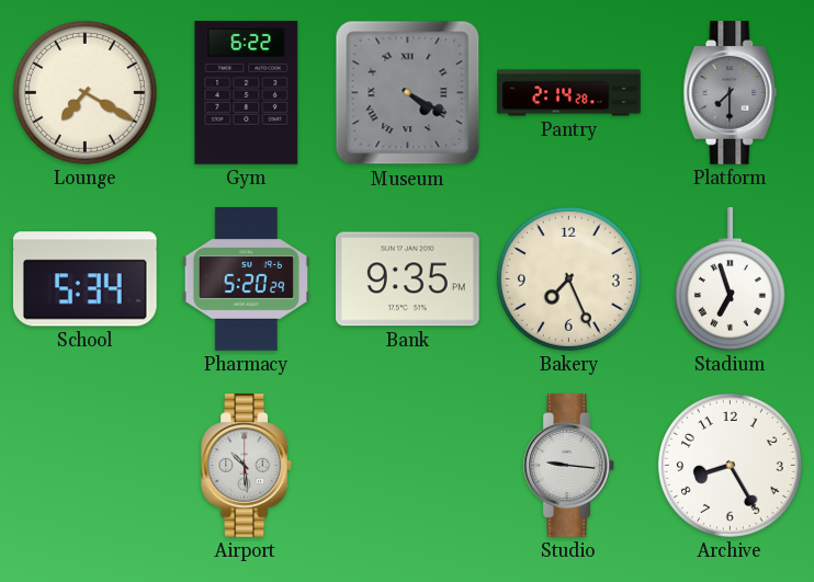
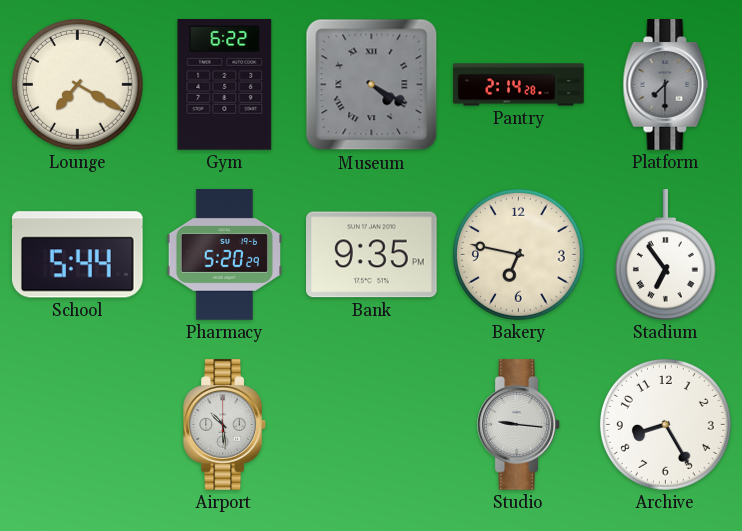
School: 5:34 -> 5:44 (77, 255)
Bakery: 7:26 -> 6:47 (518, 254)
Stadium: 6:57 -> 6:54 (665, 255)
